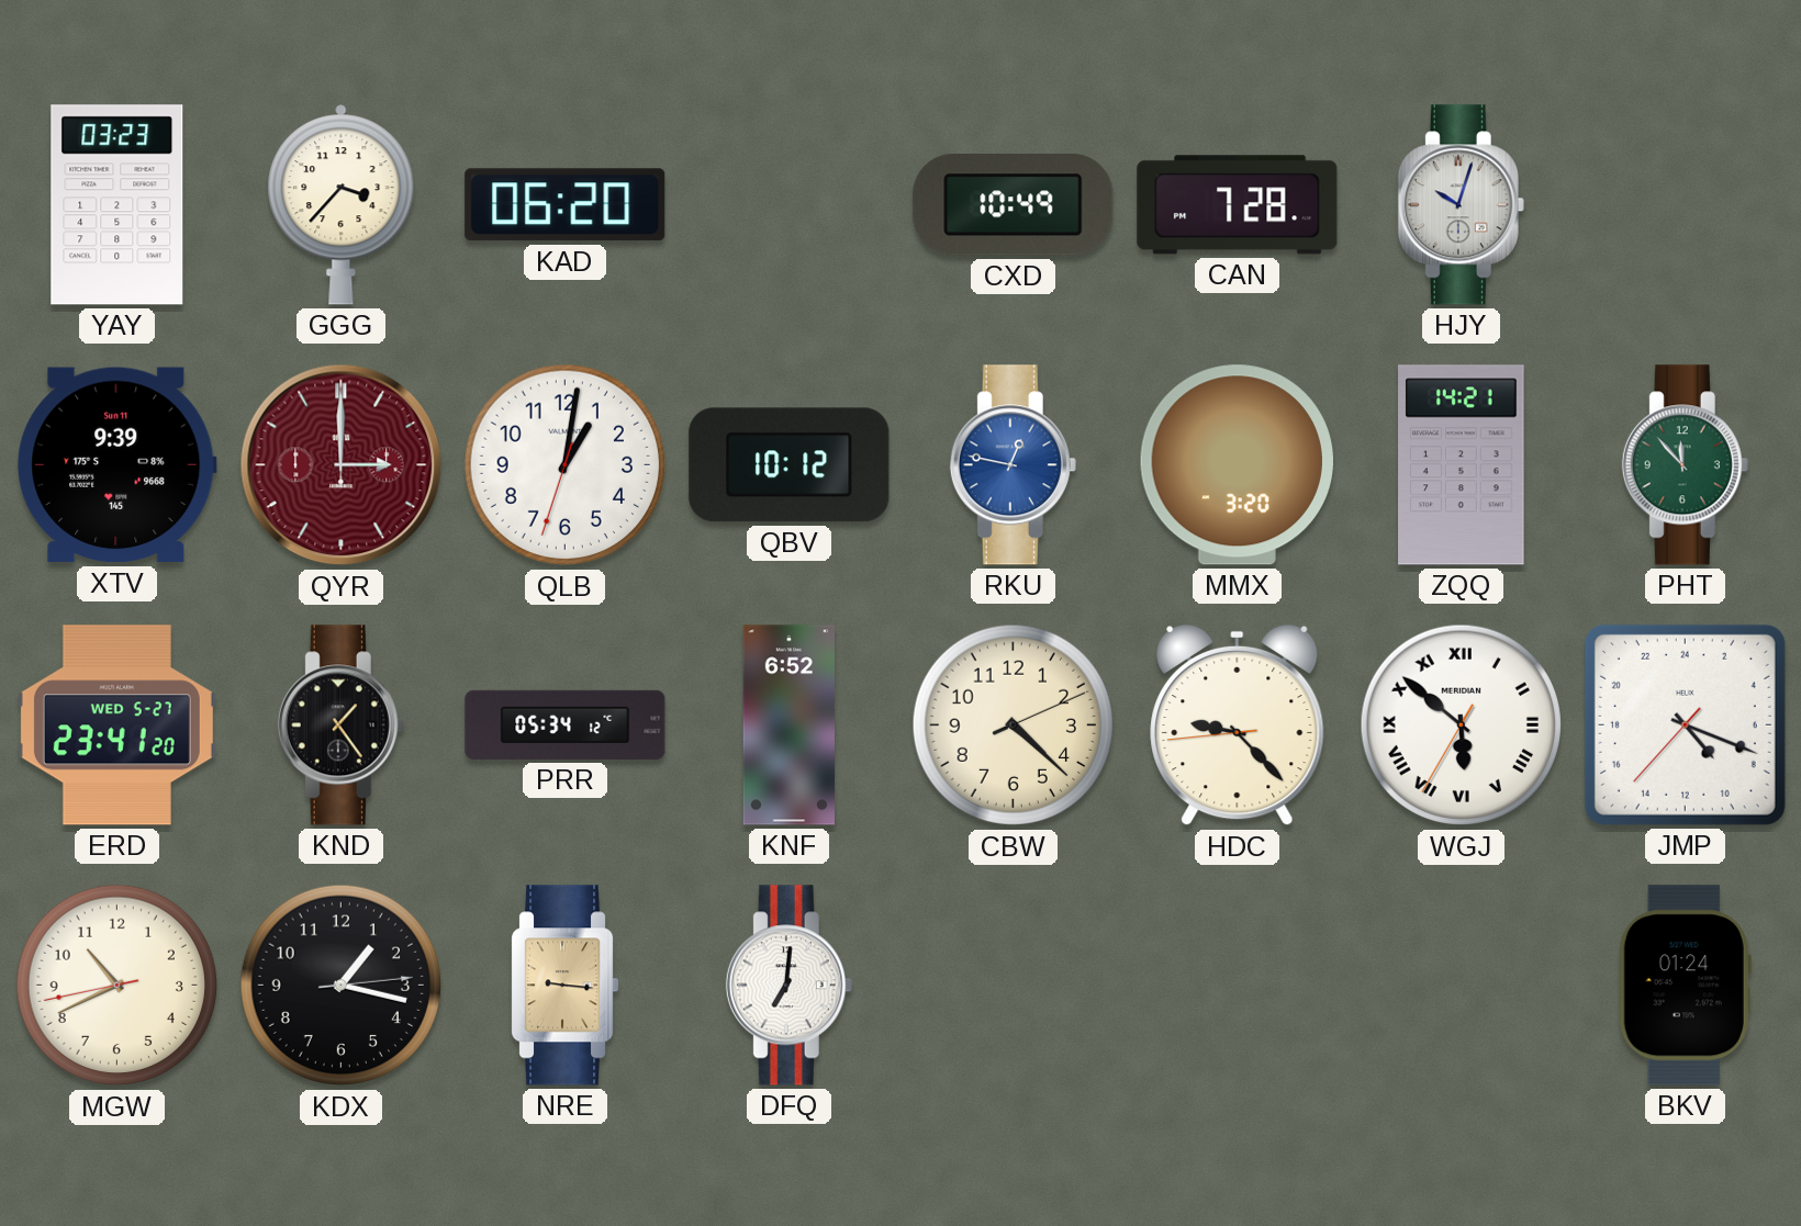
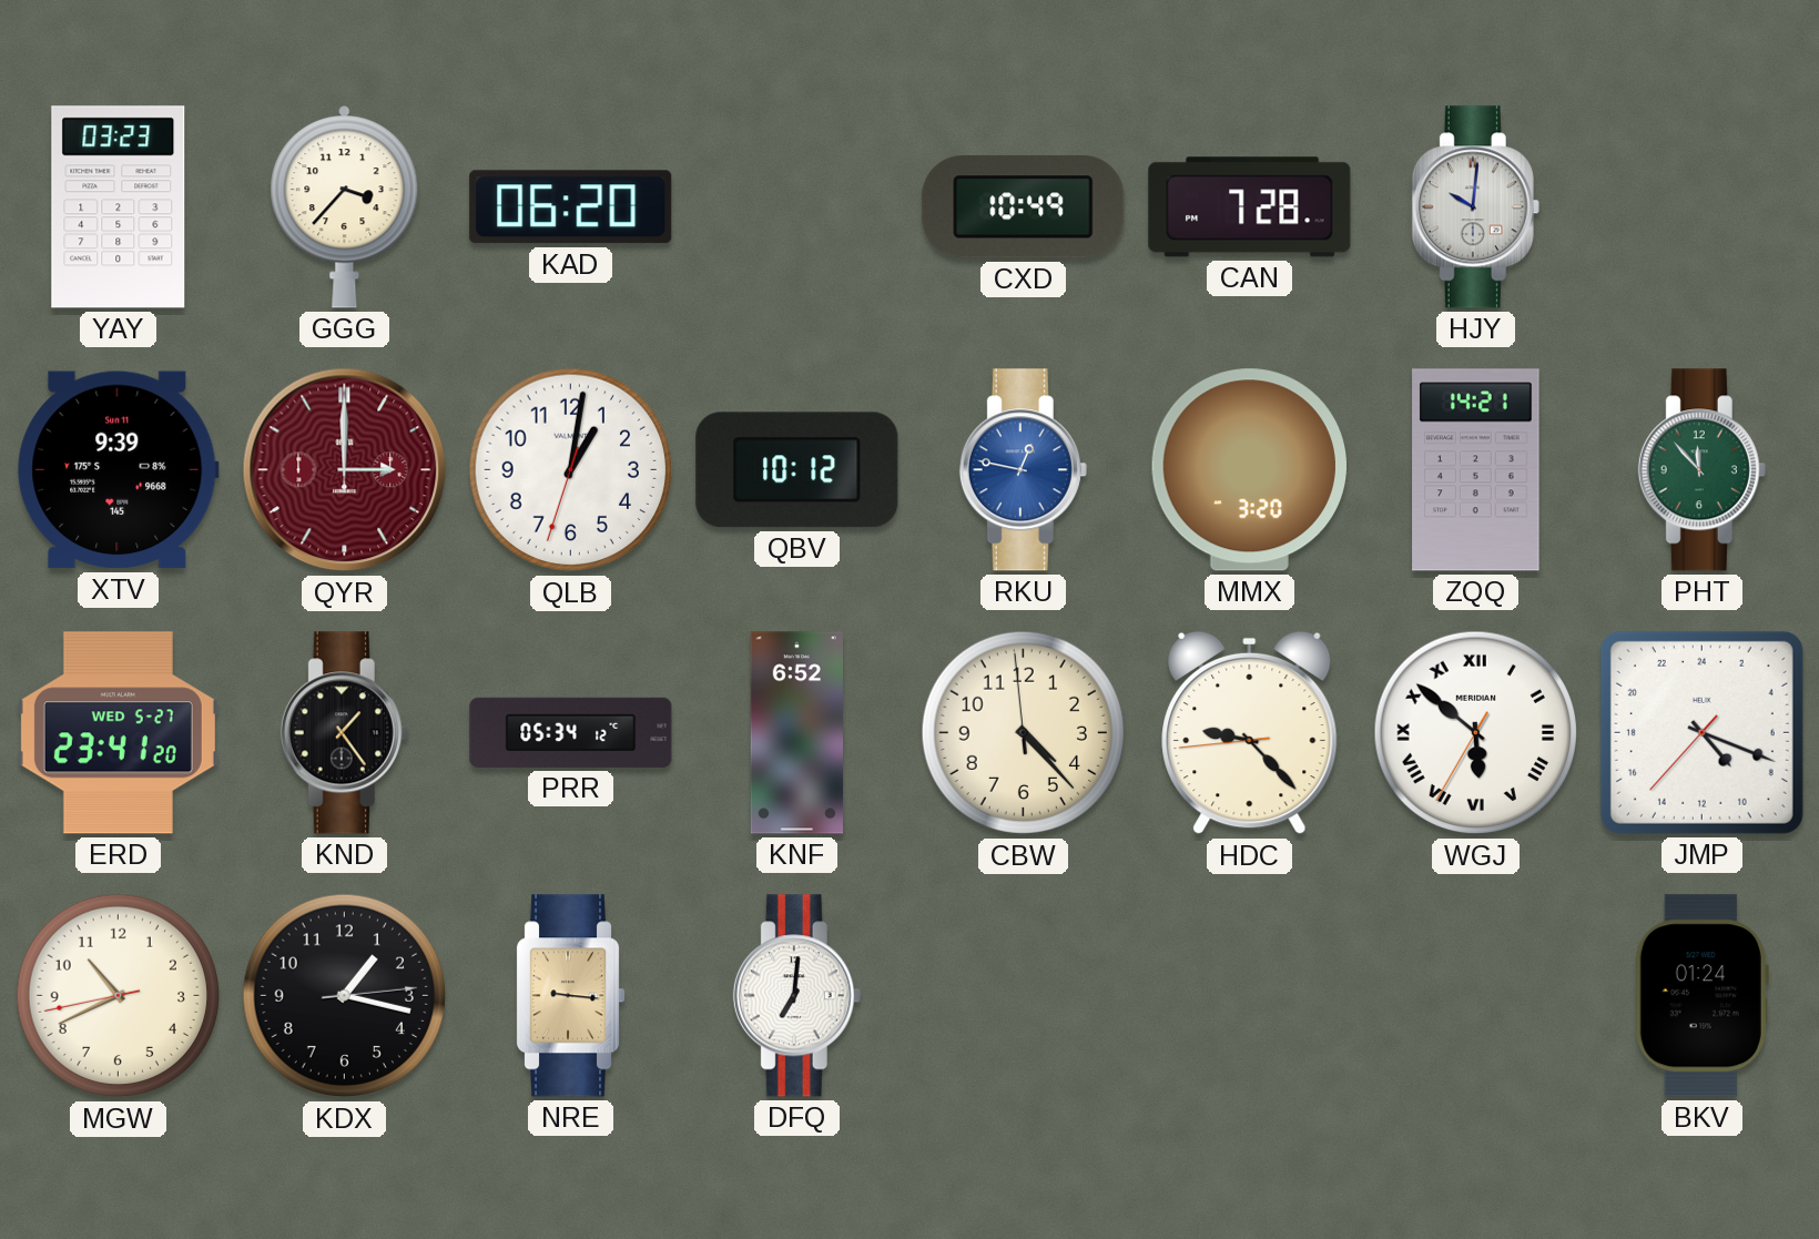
HJY: 10:03 -> 10:01 (1475, 207)
CBW: 4:22:11 -> 4:22:59 (1024, 733)
